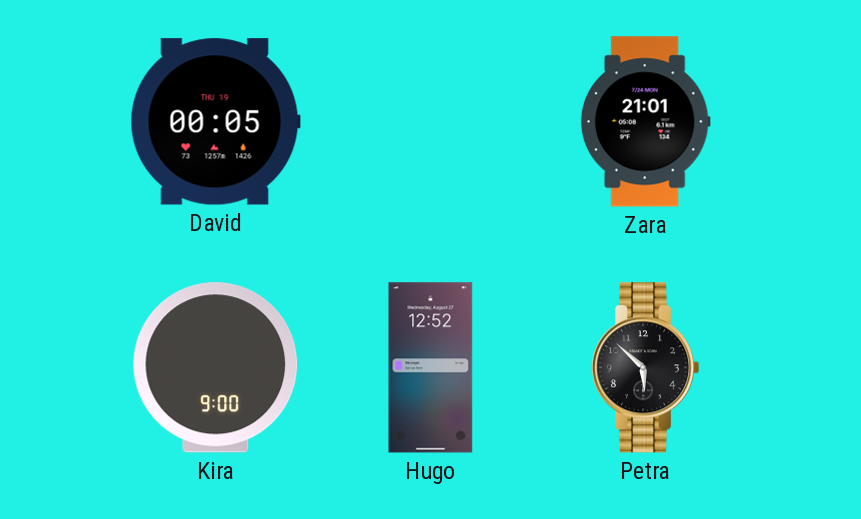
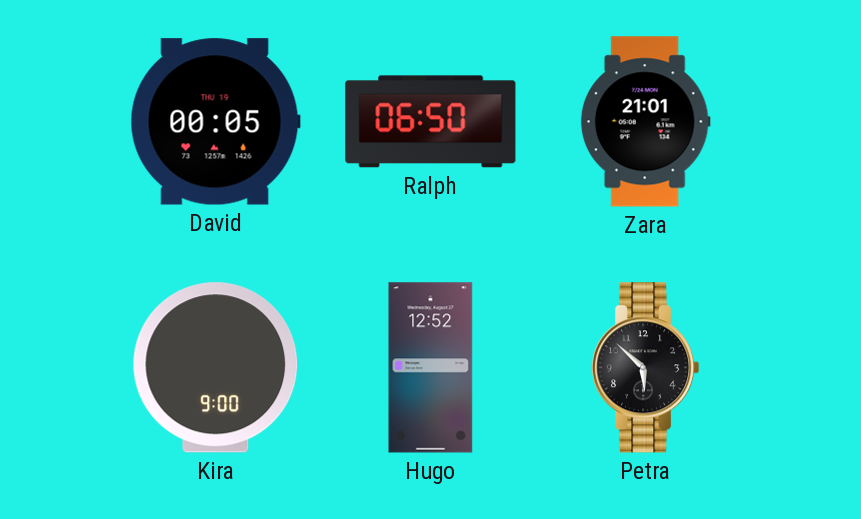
Ralph: none -> 06:50 (431, 122)
